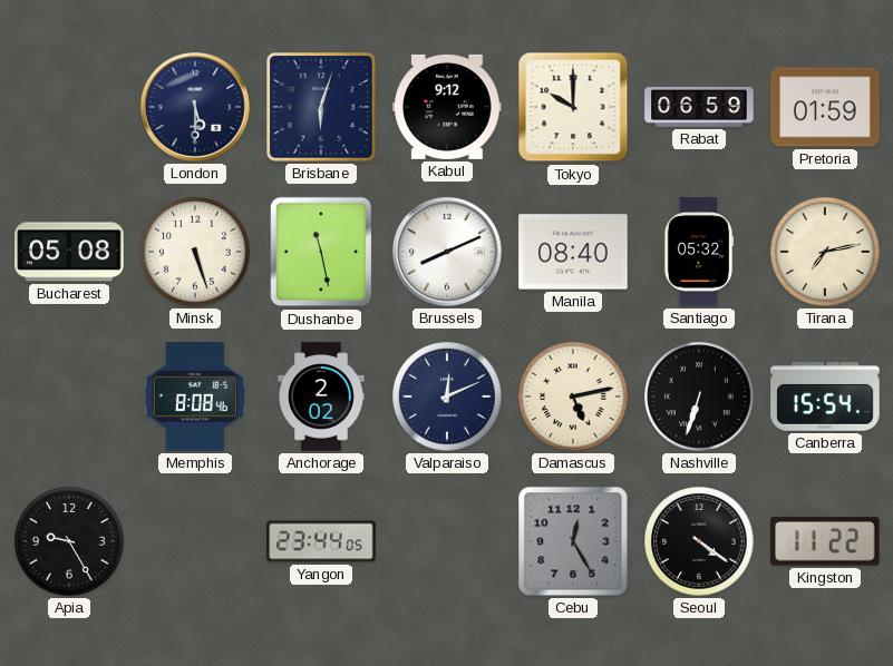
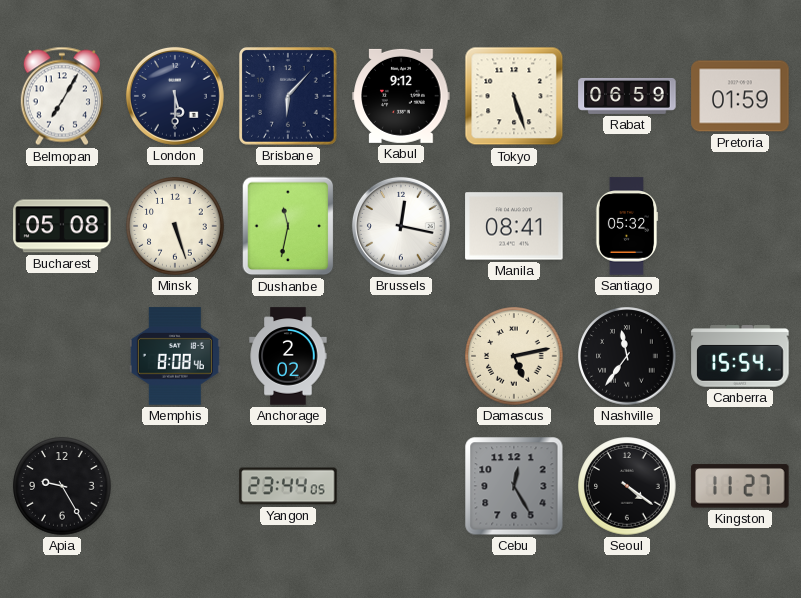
Belmopan: none -> 7:05 (62, 96)
Brisbane: 6:03 -> 6:07 (289, 97)
Tokyo: 10:00 -> 5:27 (514, 96)
Dushanbe: 11:28 -> 11:32 (288, 226)
Brussels: 8:11 -> 12:17 (401, 226)
Manila: 08:40 -> 08:41 (514, 226)
Tirana: 7:13 -> none (825, 252)
Valparaiso: 12:11 -> none (447, 396)
Nashville: 6:33 -> 11:36 (627, 356)
Kingston: 11:22 -> 11:27 (740, 486)
